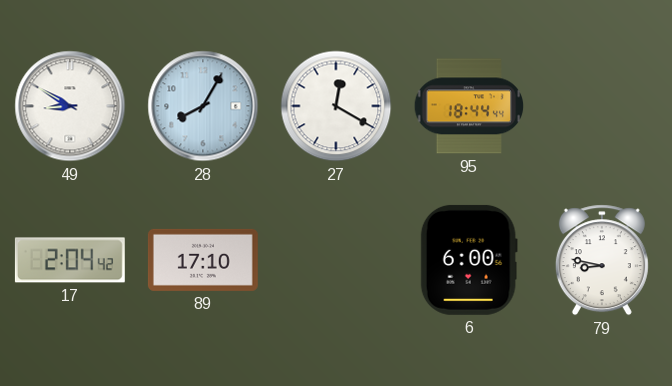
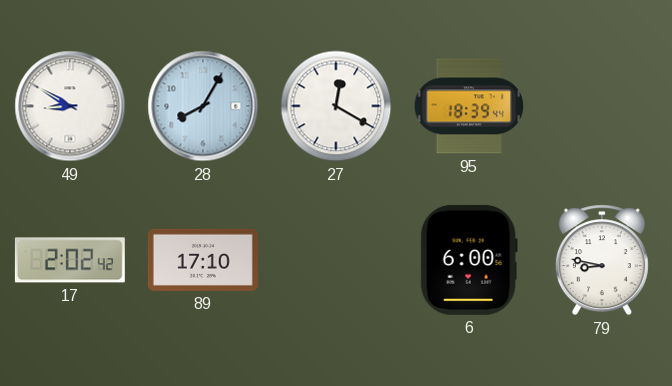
95: 18:44 -> 18:39 (469, 106)
17: 2:04 -> 2:02 (70, 260)
